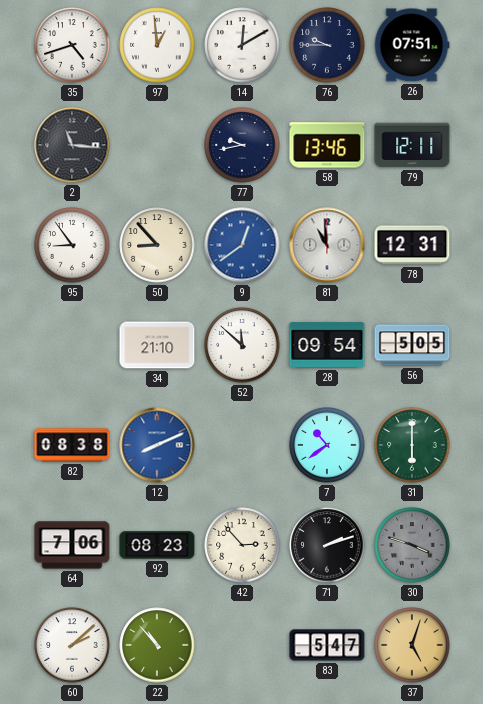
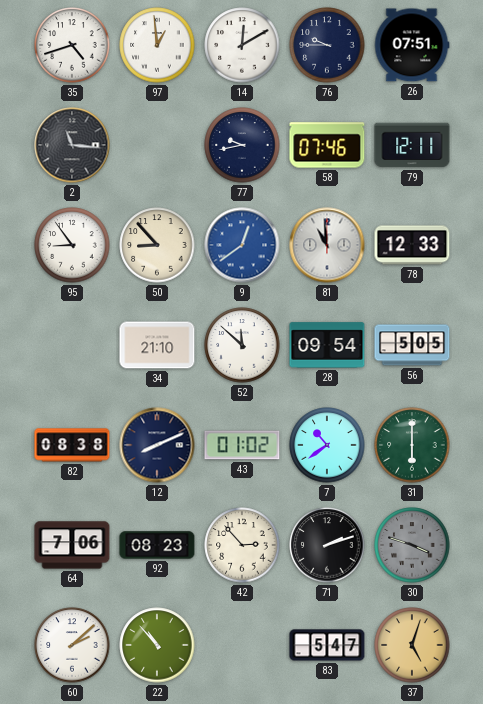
58: 13:46 -> 07:46 (327, 145)
78: 12:31 -> 12:33 (412, 245)
12 dial: blue -> navy (157, 445)
43: none -> 01:02 (242, 445)
